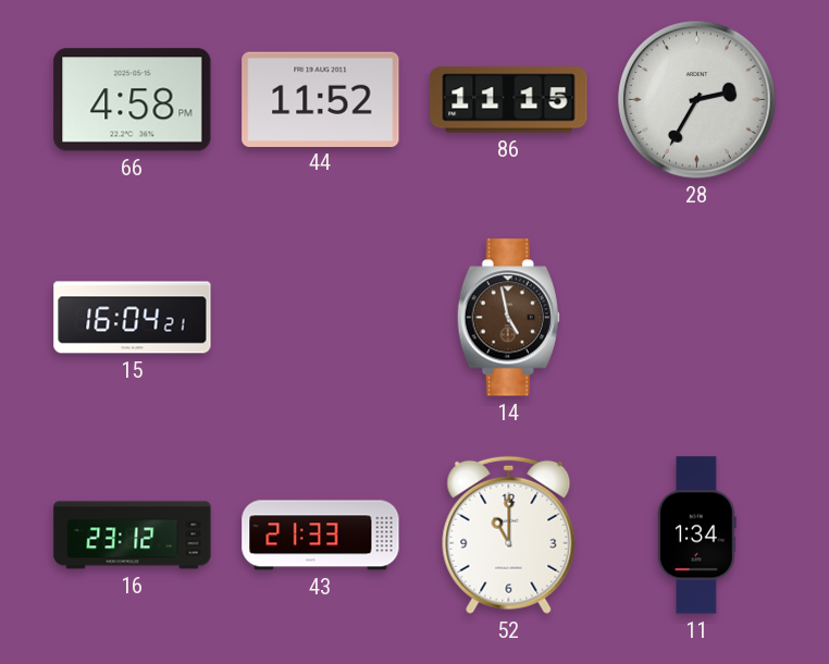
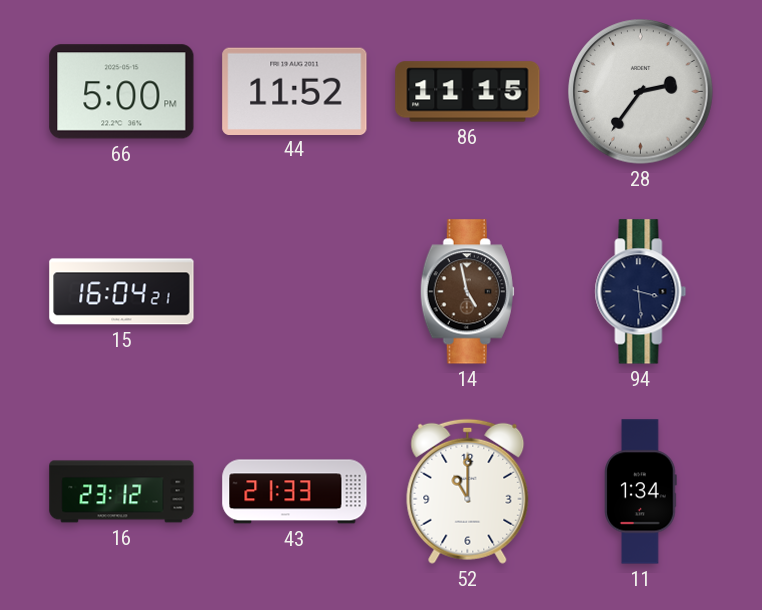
66: 4:58 -> 5:00 (122, 92)
28: 2:35 -> 2:36 (641, 92)
94: none -> 3:29 (641, 292)
